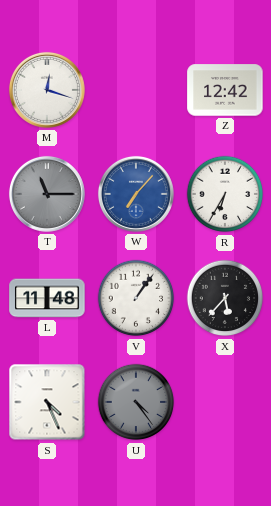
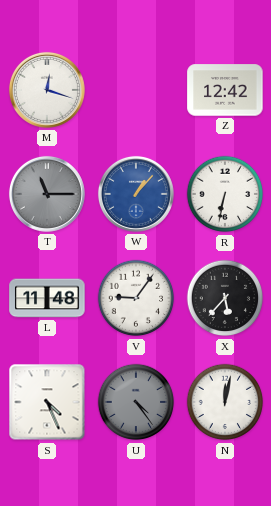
W: 7:07 -> 1:07 (136, 194)
R: 6:35 -> 6:32 (225, 194)
V: 1:06 -> 9:06 (136, 298)
N: none -> 12:02 (225, 402)
